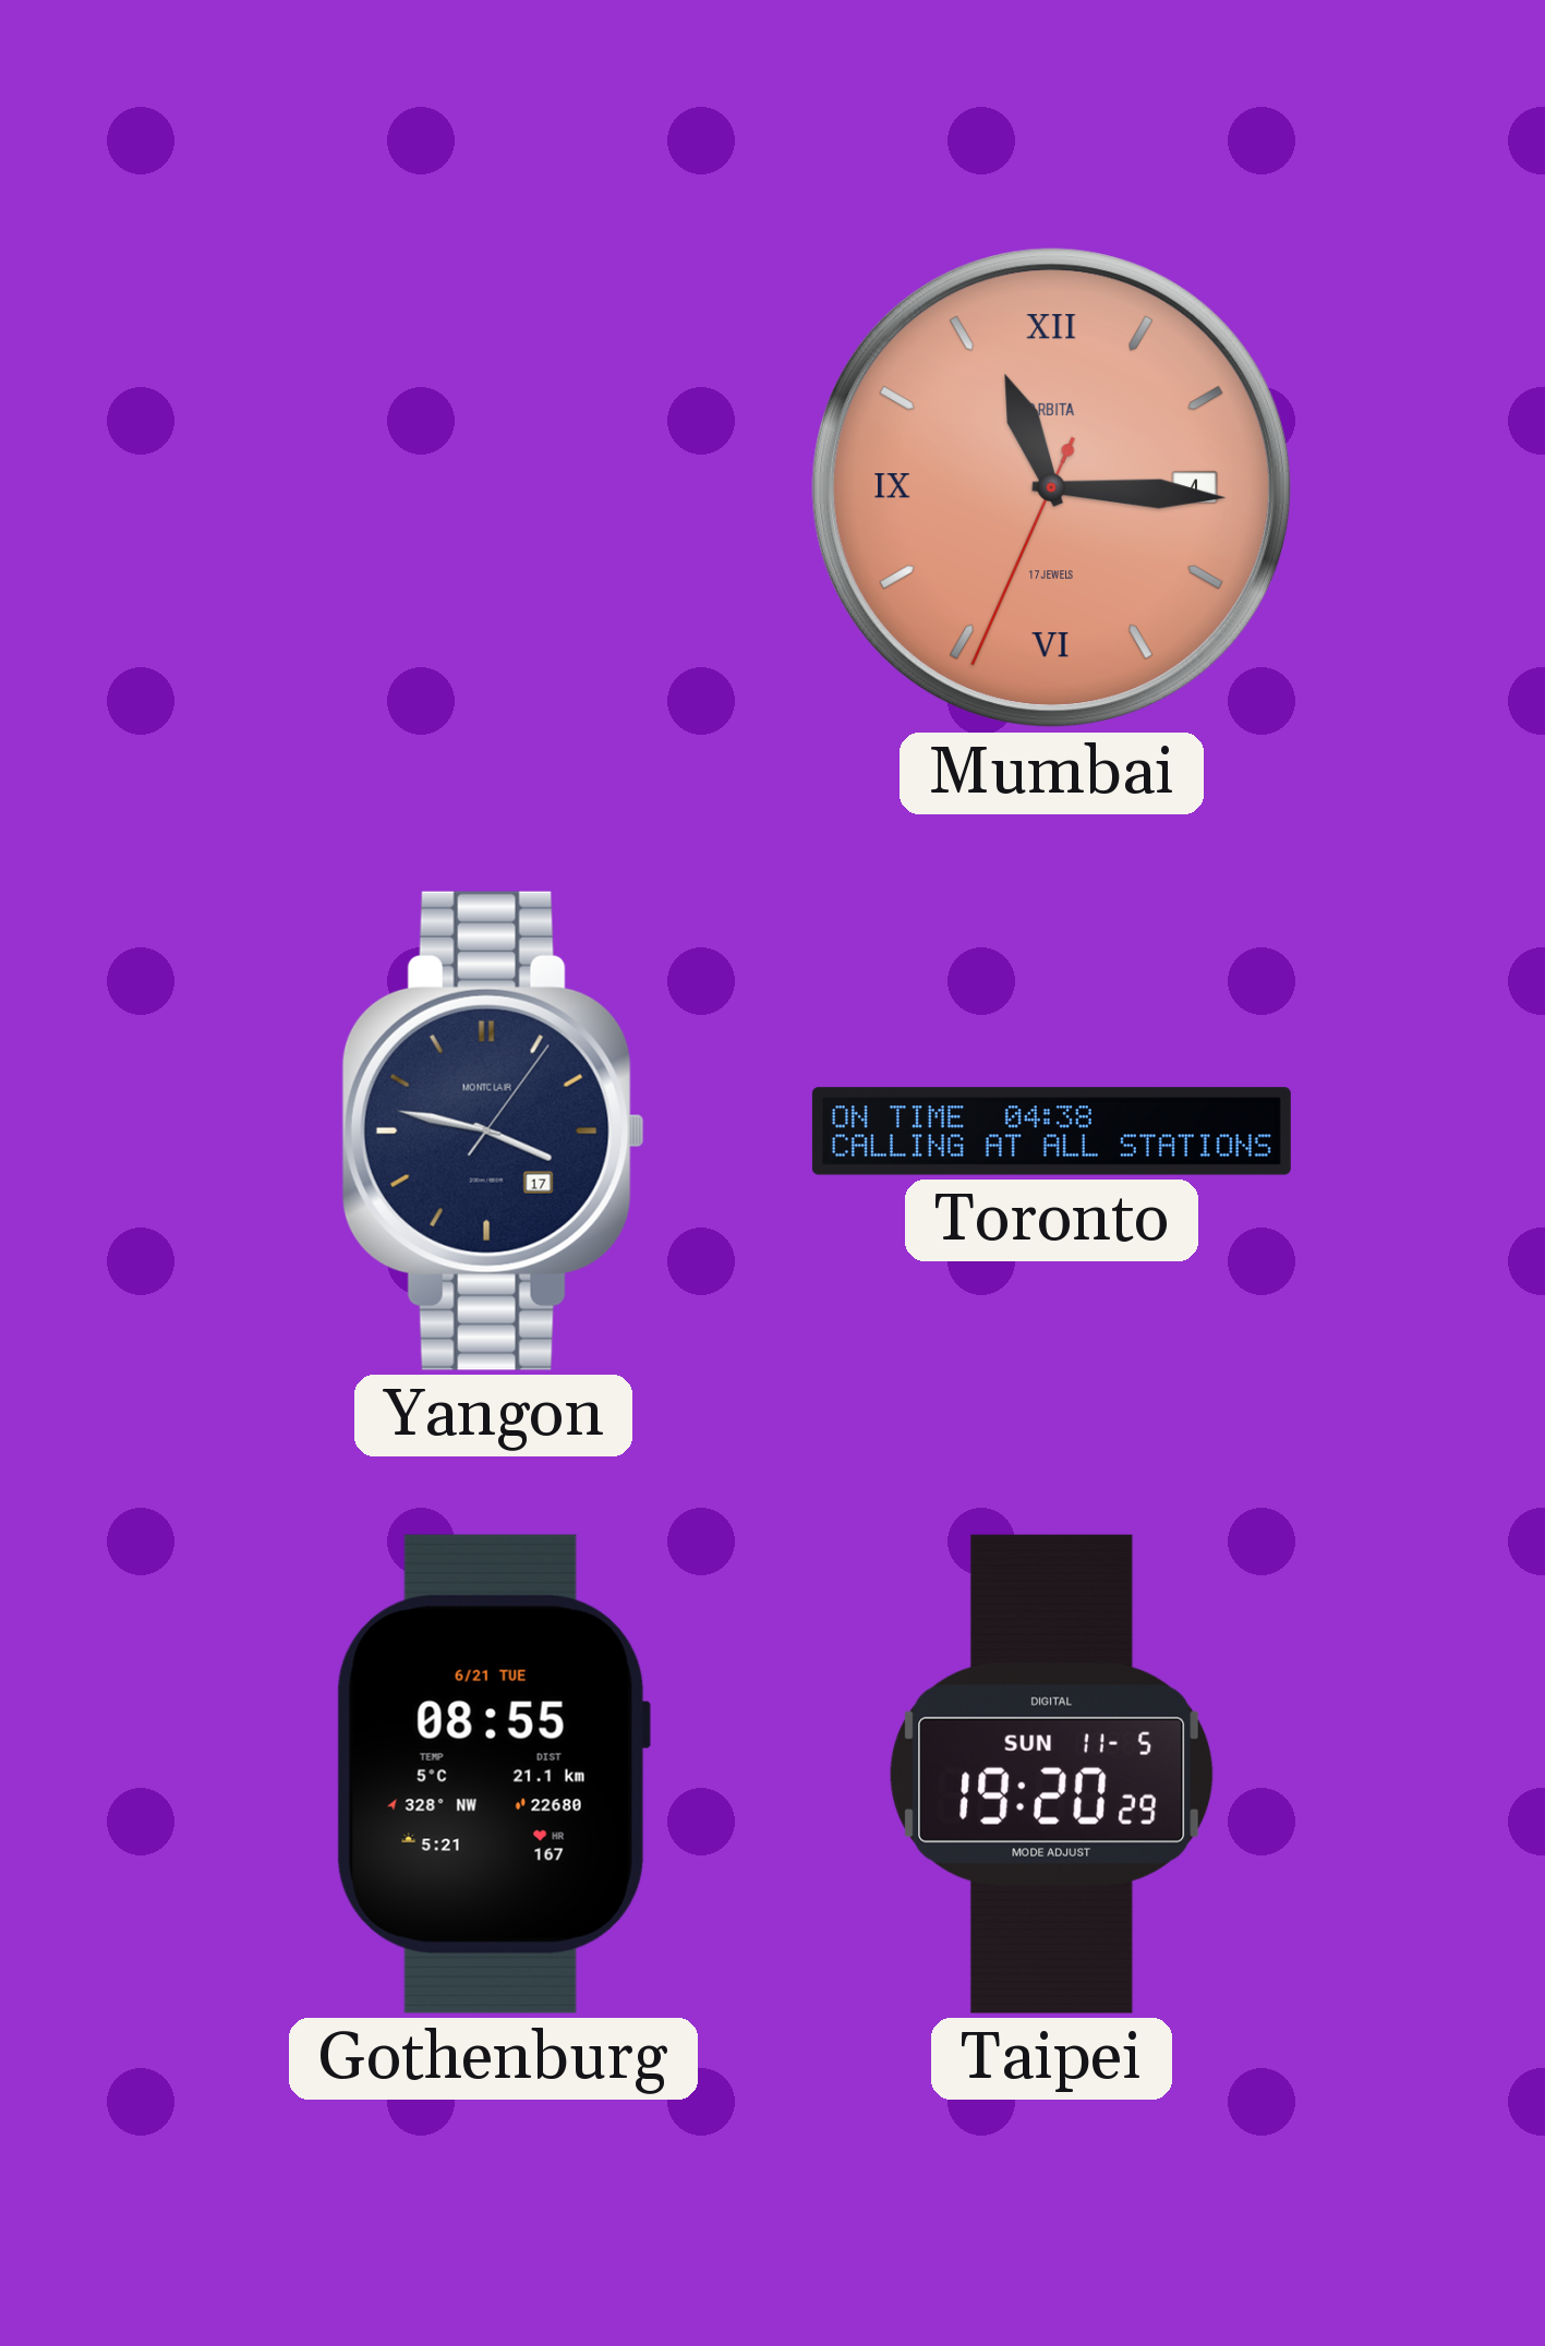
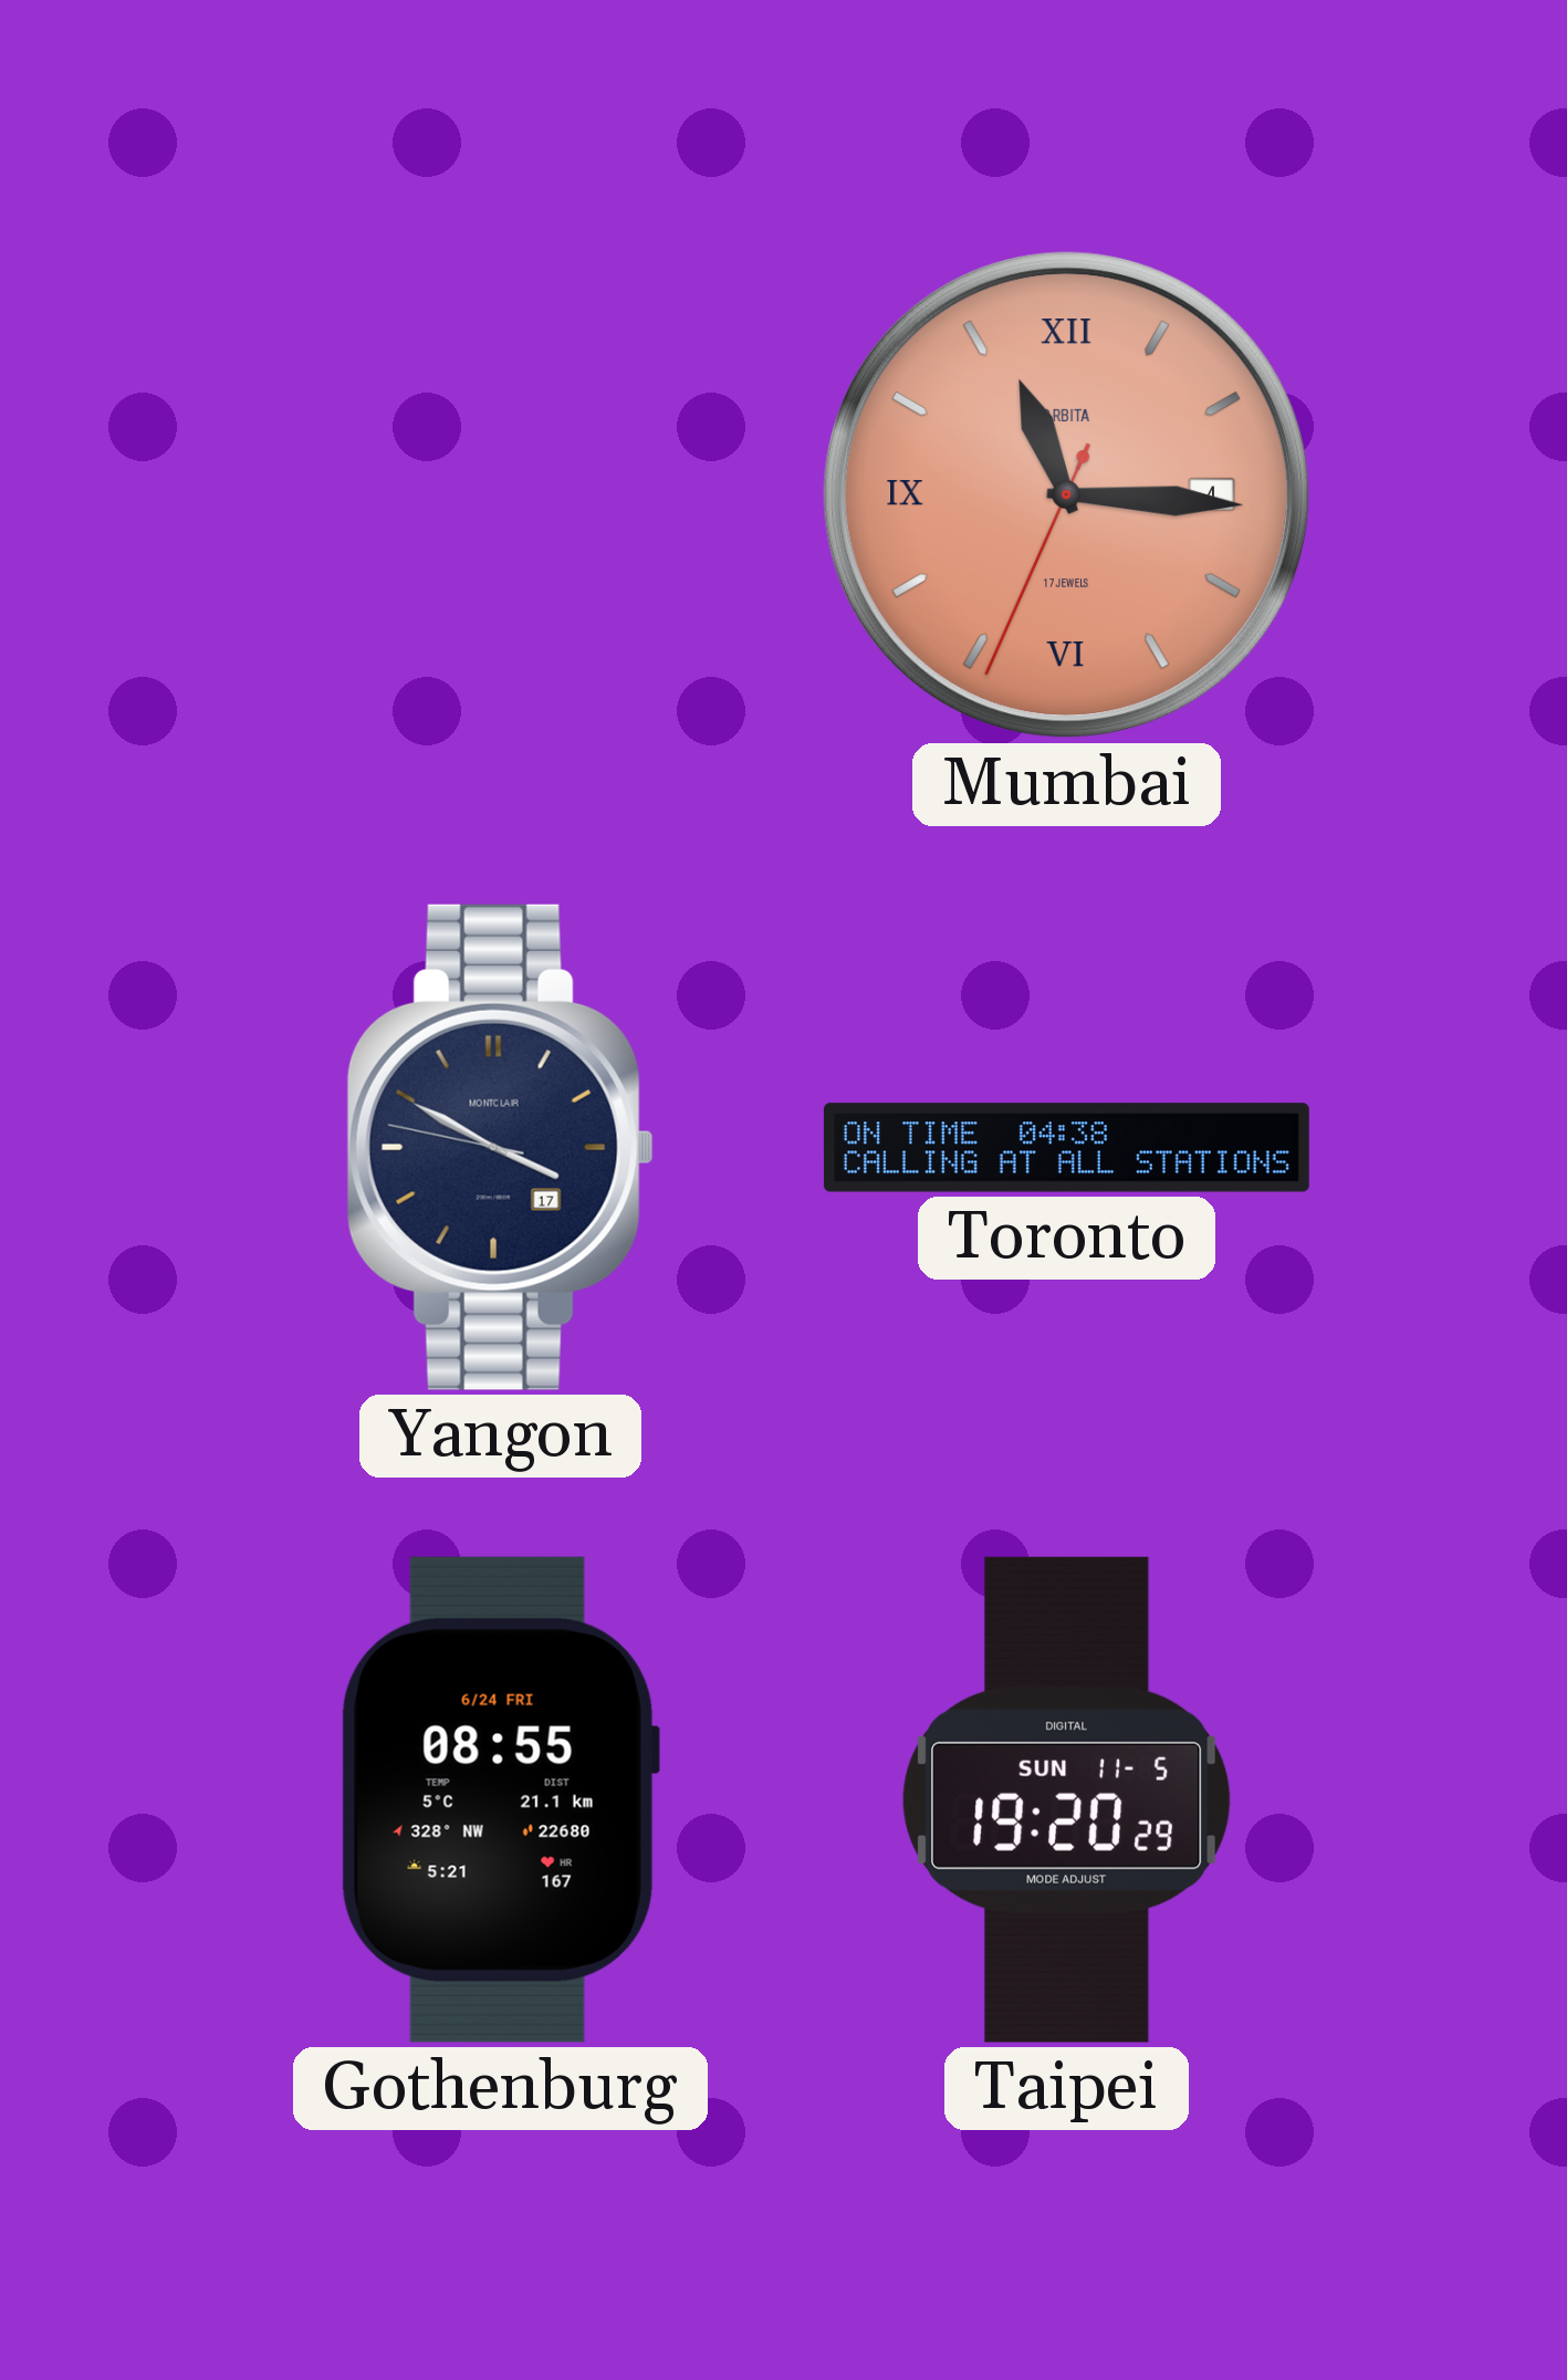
Yangon: 3:47 -> 3:49 (500, 1147)
Gothenburg date: 6/21 TUE -> 6/24 FRI (500, 1799)
